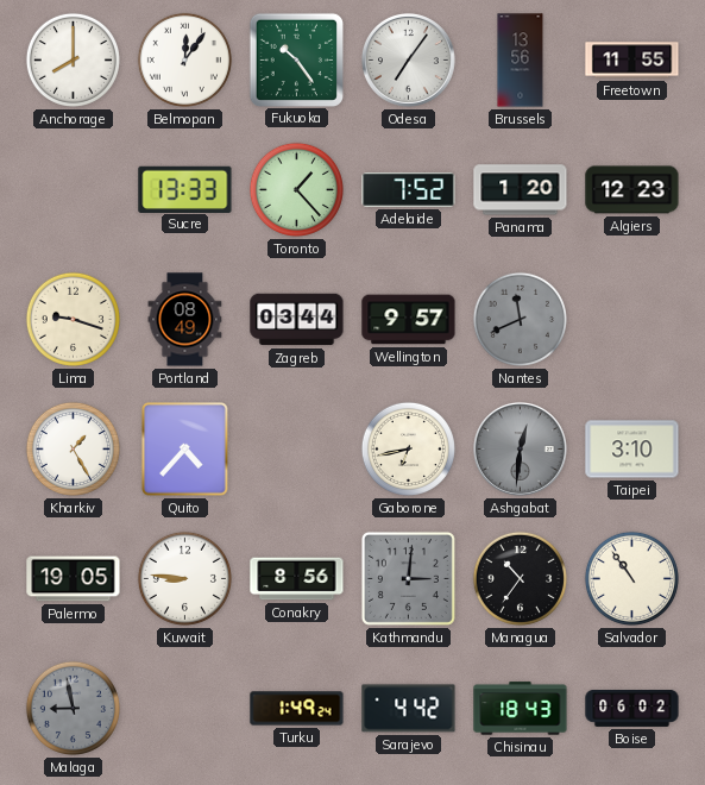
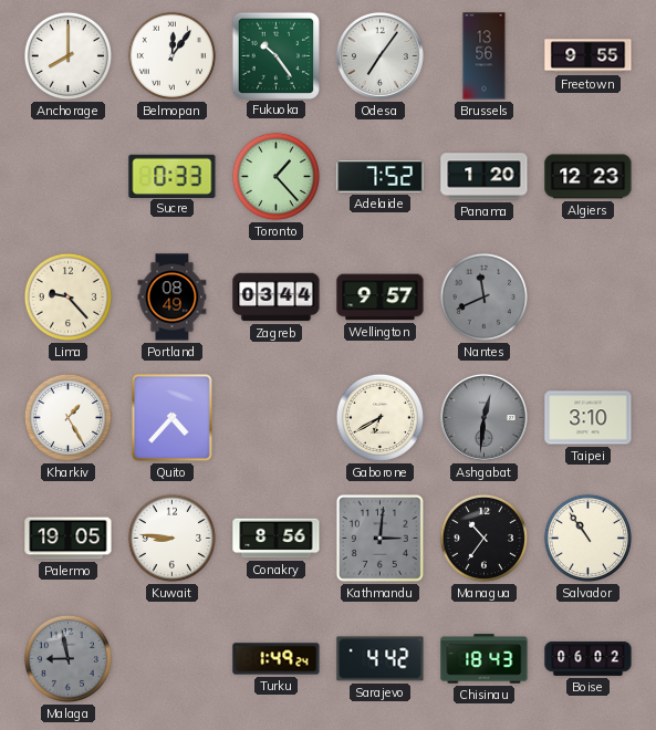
Freetown: 11:55 -> 9:55 (589, 56)
Sucre: 13:33 -> 0:33 (173, 176)
Lima: 9:18 -> 9:23 (67, 296)
Gaborone: 6:43 -> 6:40 (379, 417)
